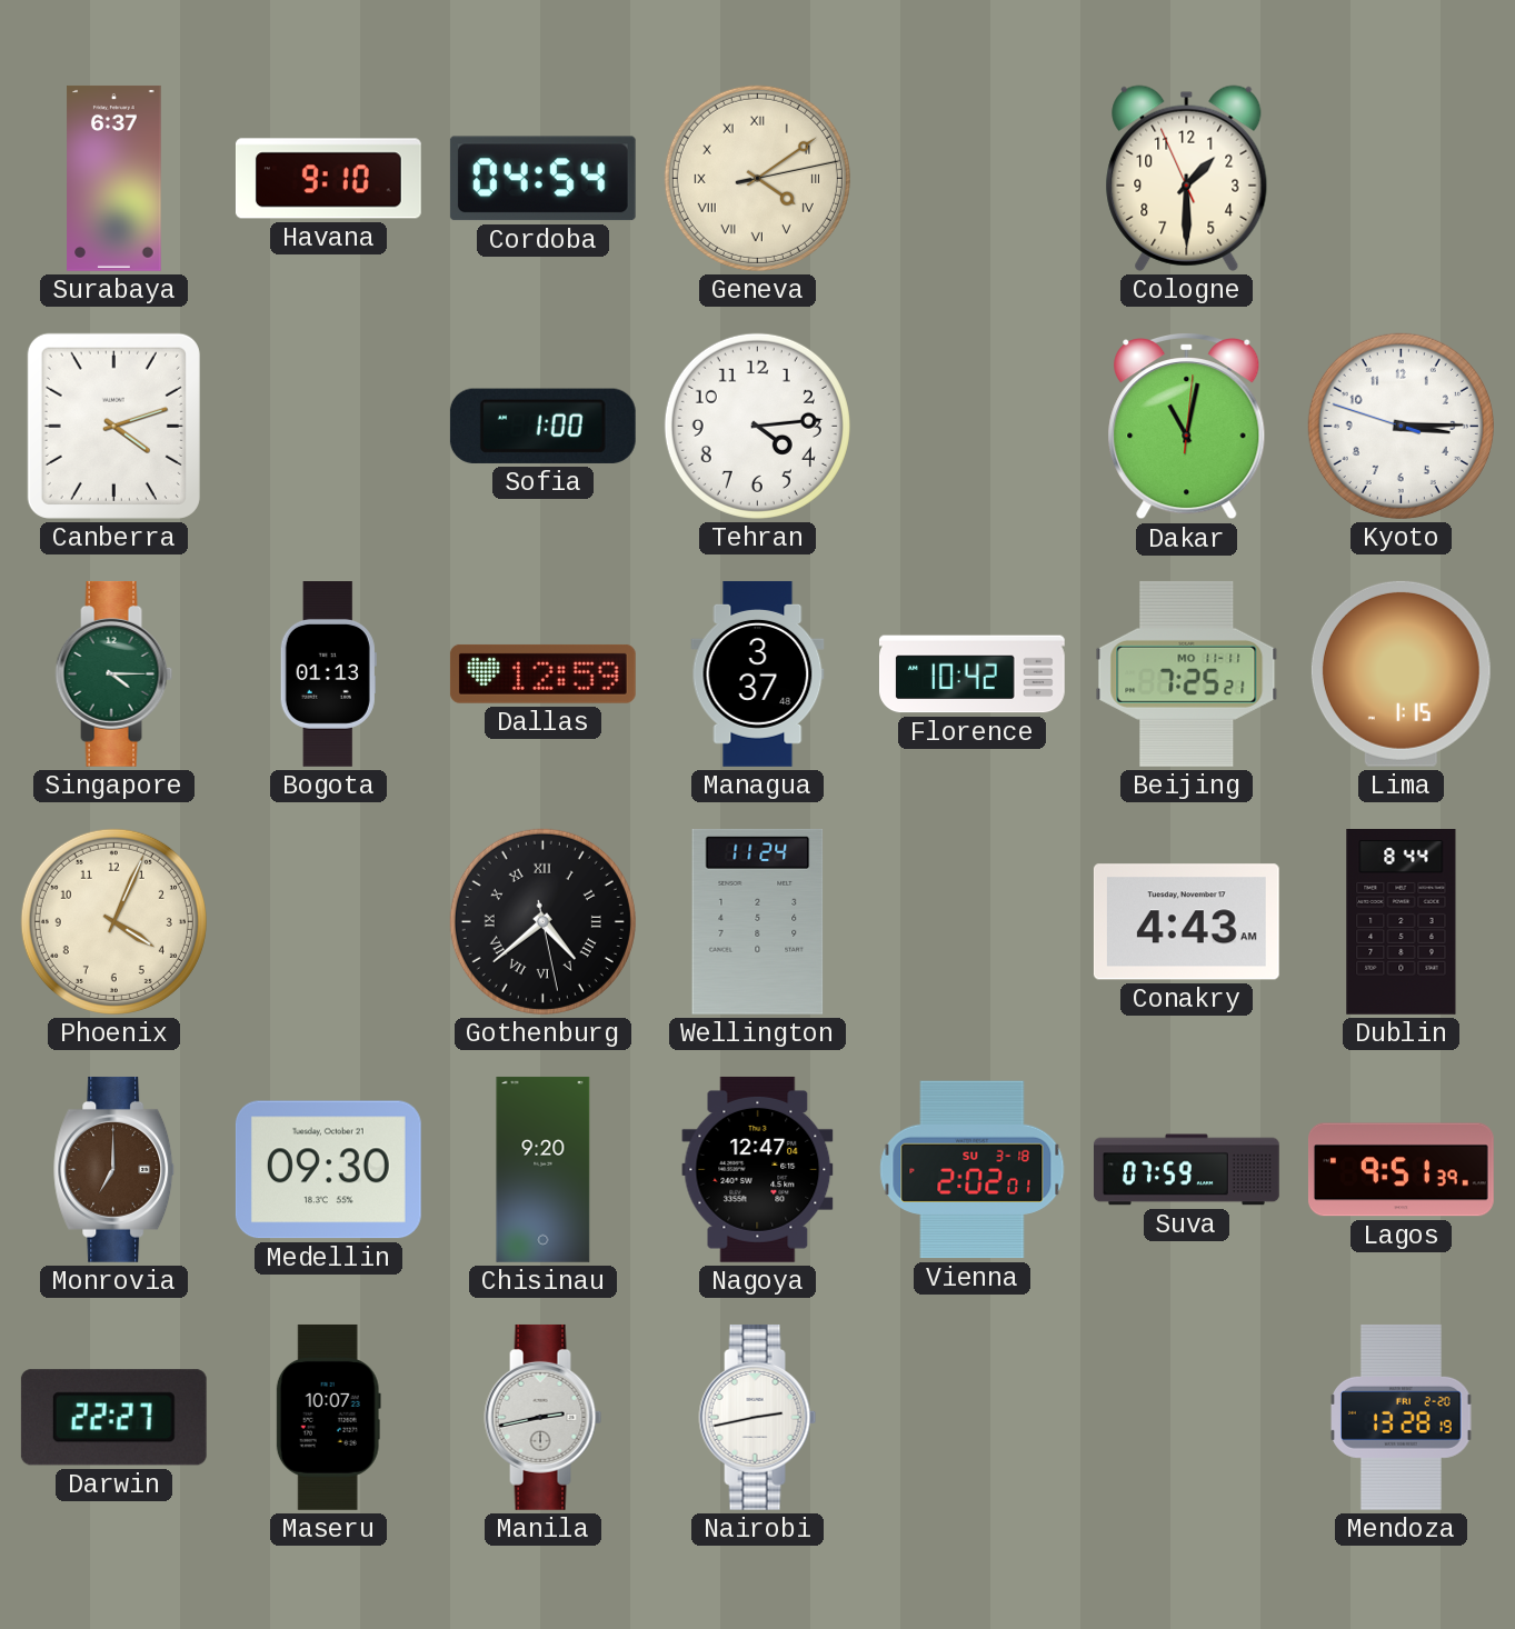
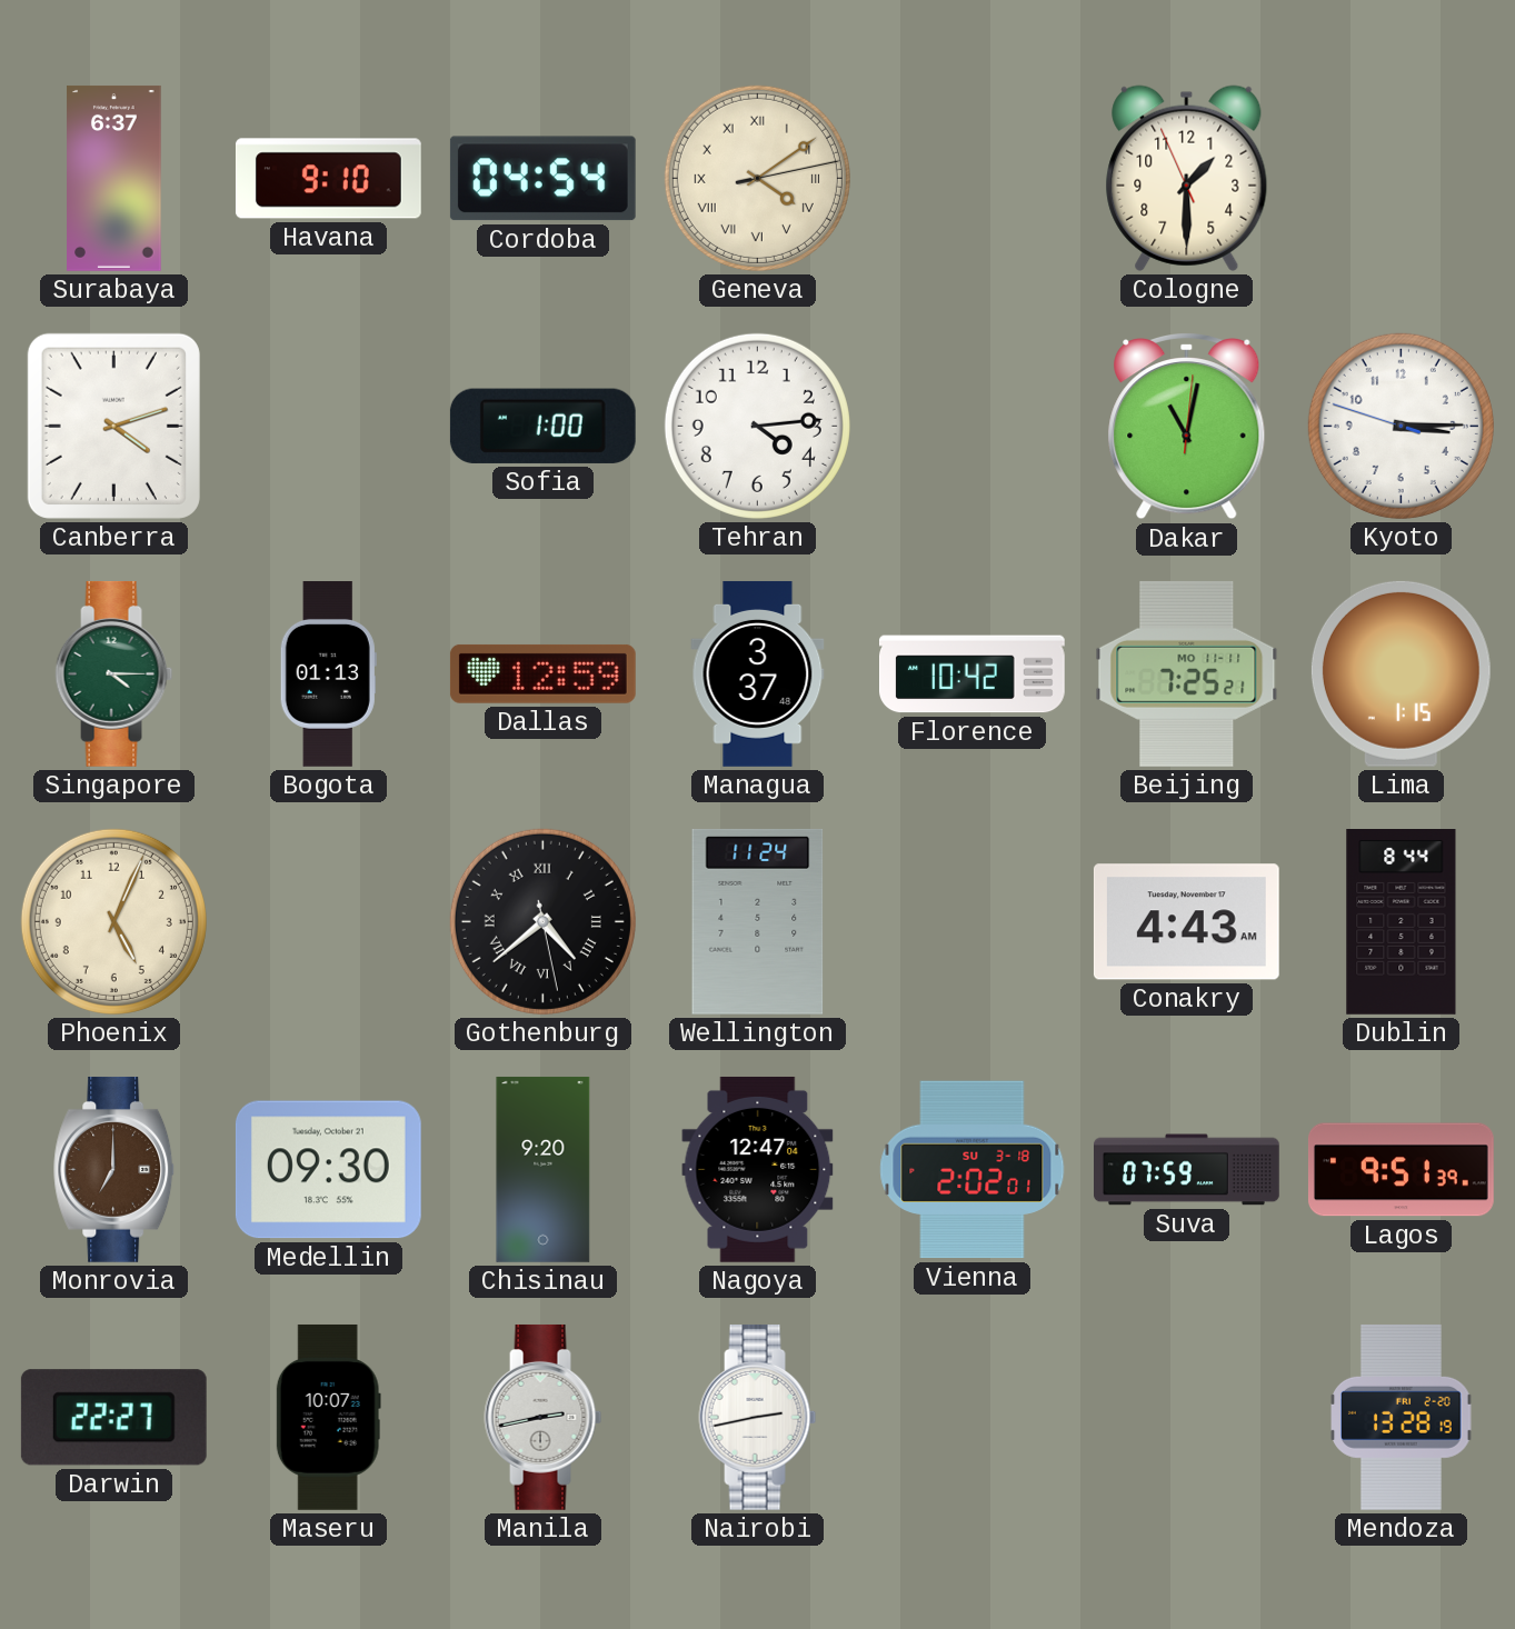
Phoenix: 4:04 -> 5:04 (113, 921)
